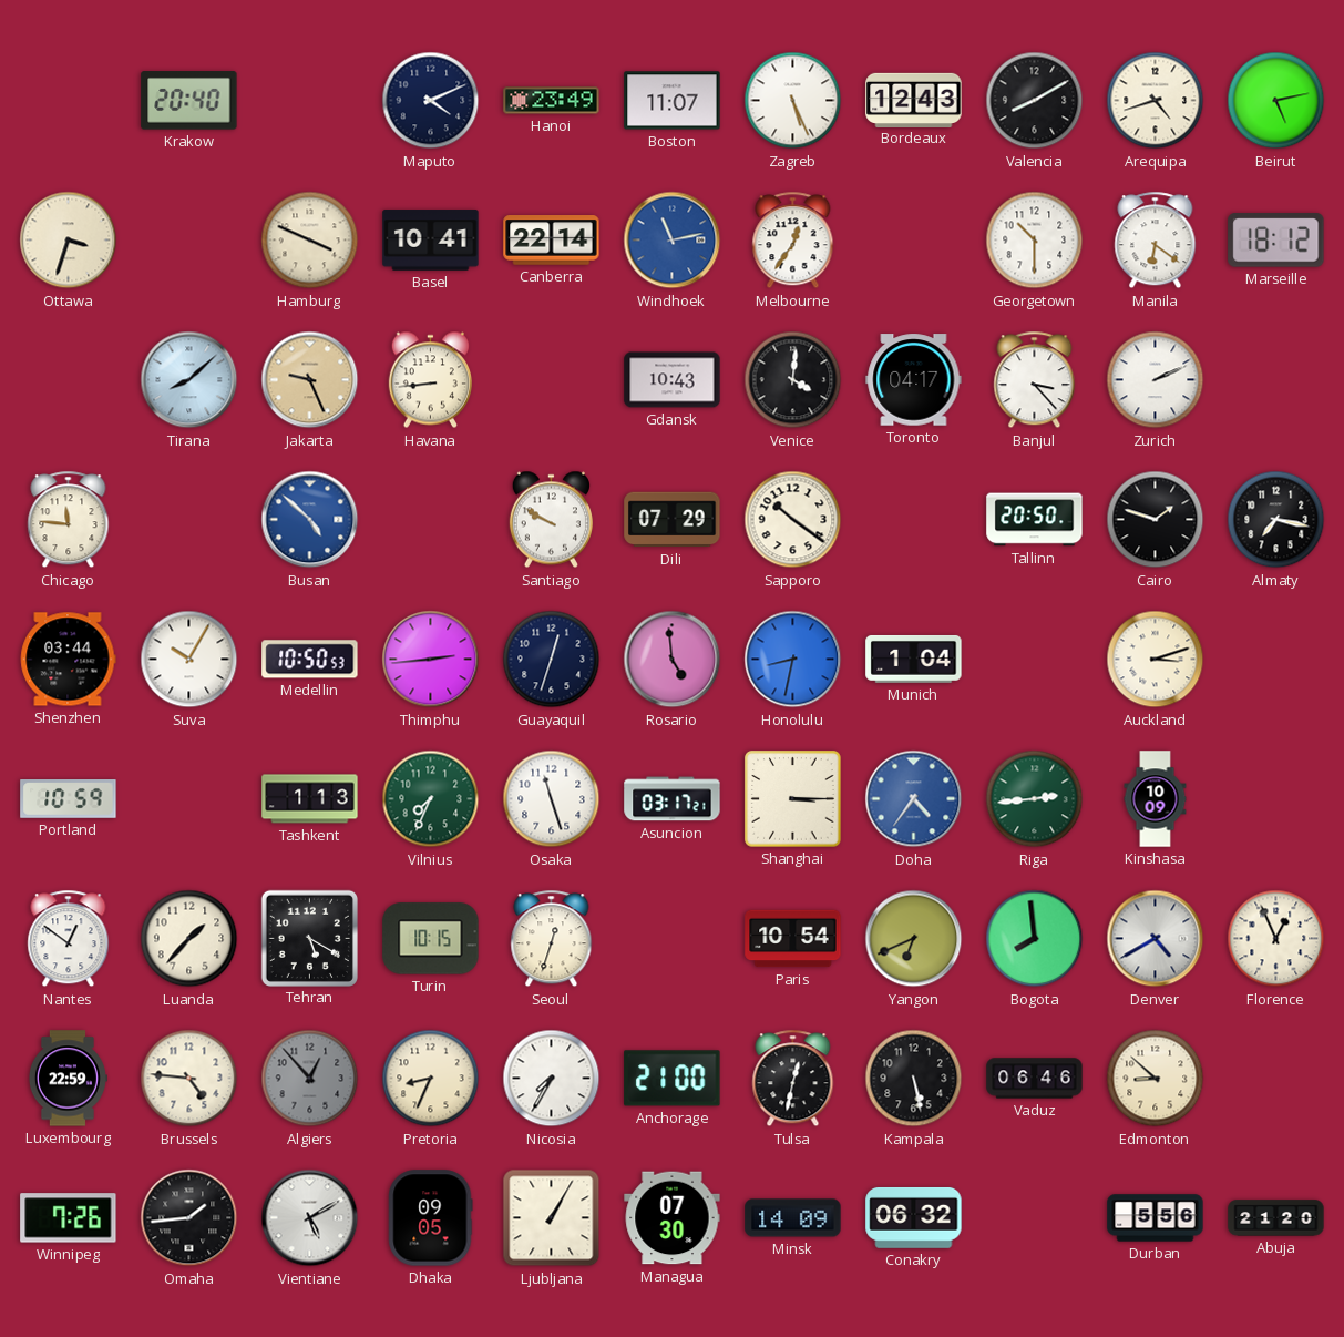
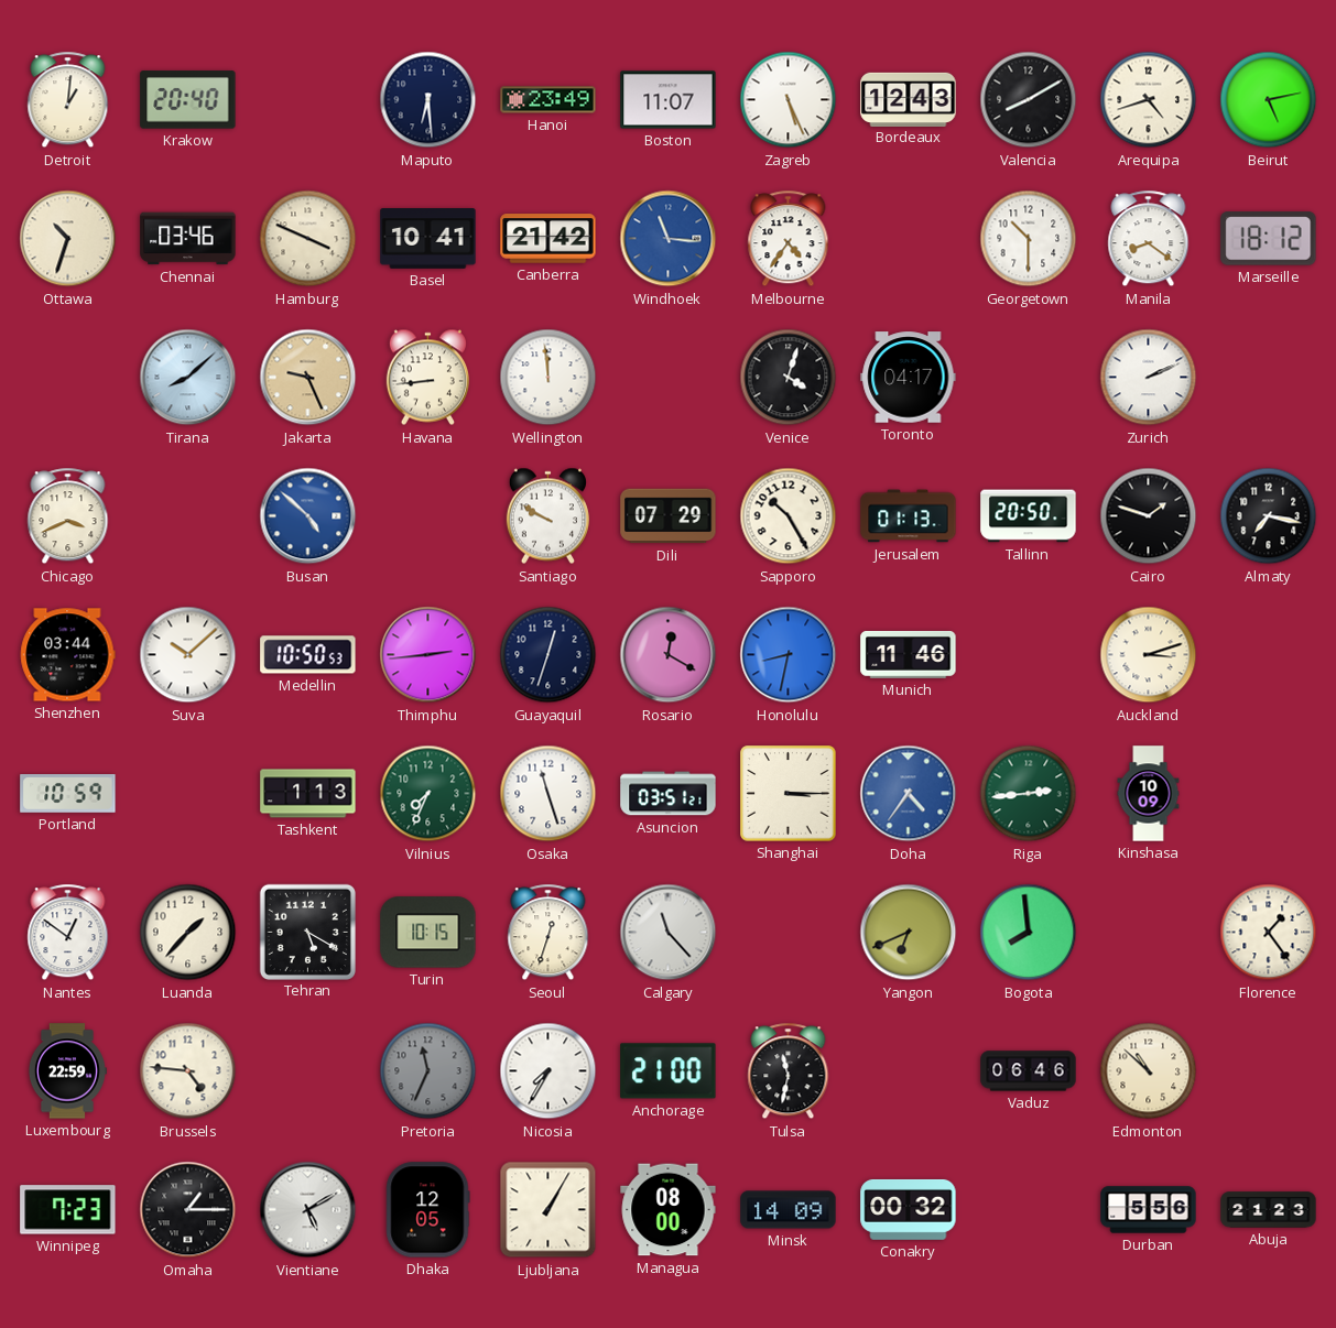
Detroit: none -> 1:01 (68, 100)
Maputo: 4:11 -> 6:29 (428, 100)
Ottawa: 3:33 -> 10:33 (68, 239)
Chennai: none -> 03:46 (188, 239)
Canberra: 22:14 -> 21:42 (548, 239)
Windhoek: 11:13 -> 11:16 (669, 239)
Melbourne: 12:36 -> 4:36 (789, 239)
Manila: 6:21 -> 8:21 (1149, 239)
Wellington: none -> 11:59 (548, 378)
Gdansk: 10:43 -> none (673, 380)
Venice: 4:01 -> 4:03 (789, 378)
Banjul: 3:23 -> none (1035, 380)
Chicago: 11:46 -> 3:41 (68, 516)
Sapporo: 10:21 -> 10:25 (789, 516)
Jerusalem: none -> 01:13 (909, 516)
Suva: 10:05 -> 10:08 (188, 655)
Rosario: 4:59 -> 12:20 (669, 655)
Munich: 1:04 -> 11:46 (909, 655)
Asuncion: 03:17 -> 03:51 (669, 794)
Calgary: none -> 11:23 (669, 933)
Paris: 10:54 -> none (793, 939)
Denver: 4:40 -> none (1156, 939)
Florence: 12:56 -> 1:24 (1269, 933)
Algiers: 12:53 -> none (310, 1079)
Pretoria: 8:34 -> 11:34 (428, 1071)
Pretoria dial: cream -> grey (428, 1071)
Tulsa: 12:32 -> 11:32 (789, 1071)
Kampala: 5:28 -> none (914, 1079)
Edmonton: 8:52 -> 10:52 (1149, 1071)
Winnipeg: 7:26 -> 7:23 (68, 1210)
Omaha: 1:44 -> 1:15 (188, 1210)
Dhaka: 09:05 -> 12:05 (428, 1210)
Managua: 07:30 -> 08:00 (669, 1210)
Conakry: 06:32 -> 00:32 (909, 1209)
Abuja: 21:20 -> 21:23 (1269, 1210)
